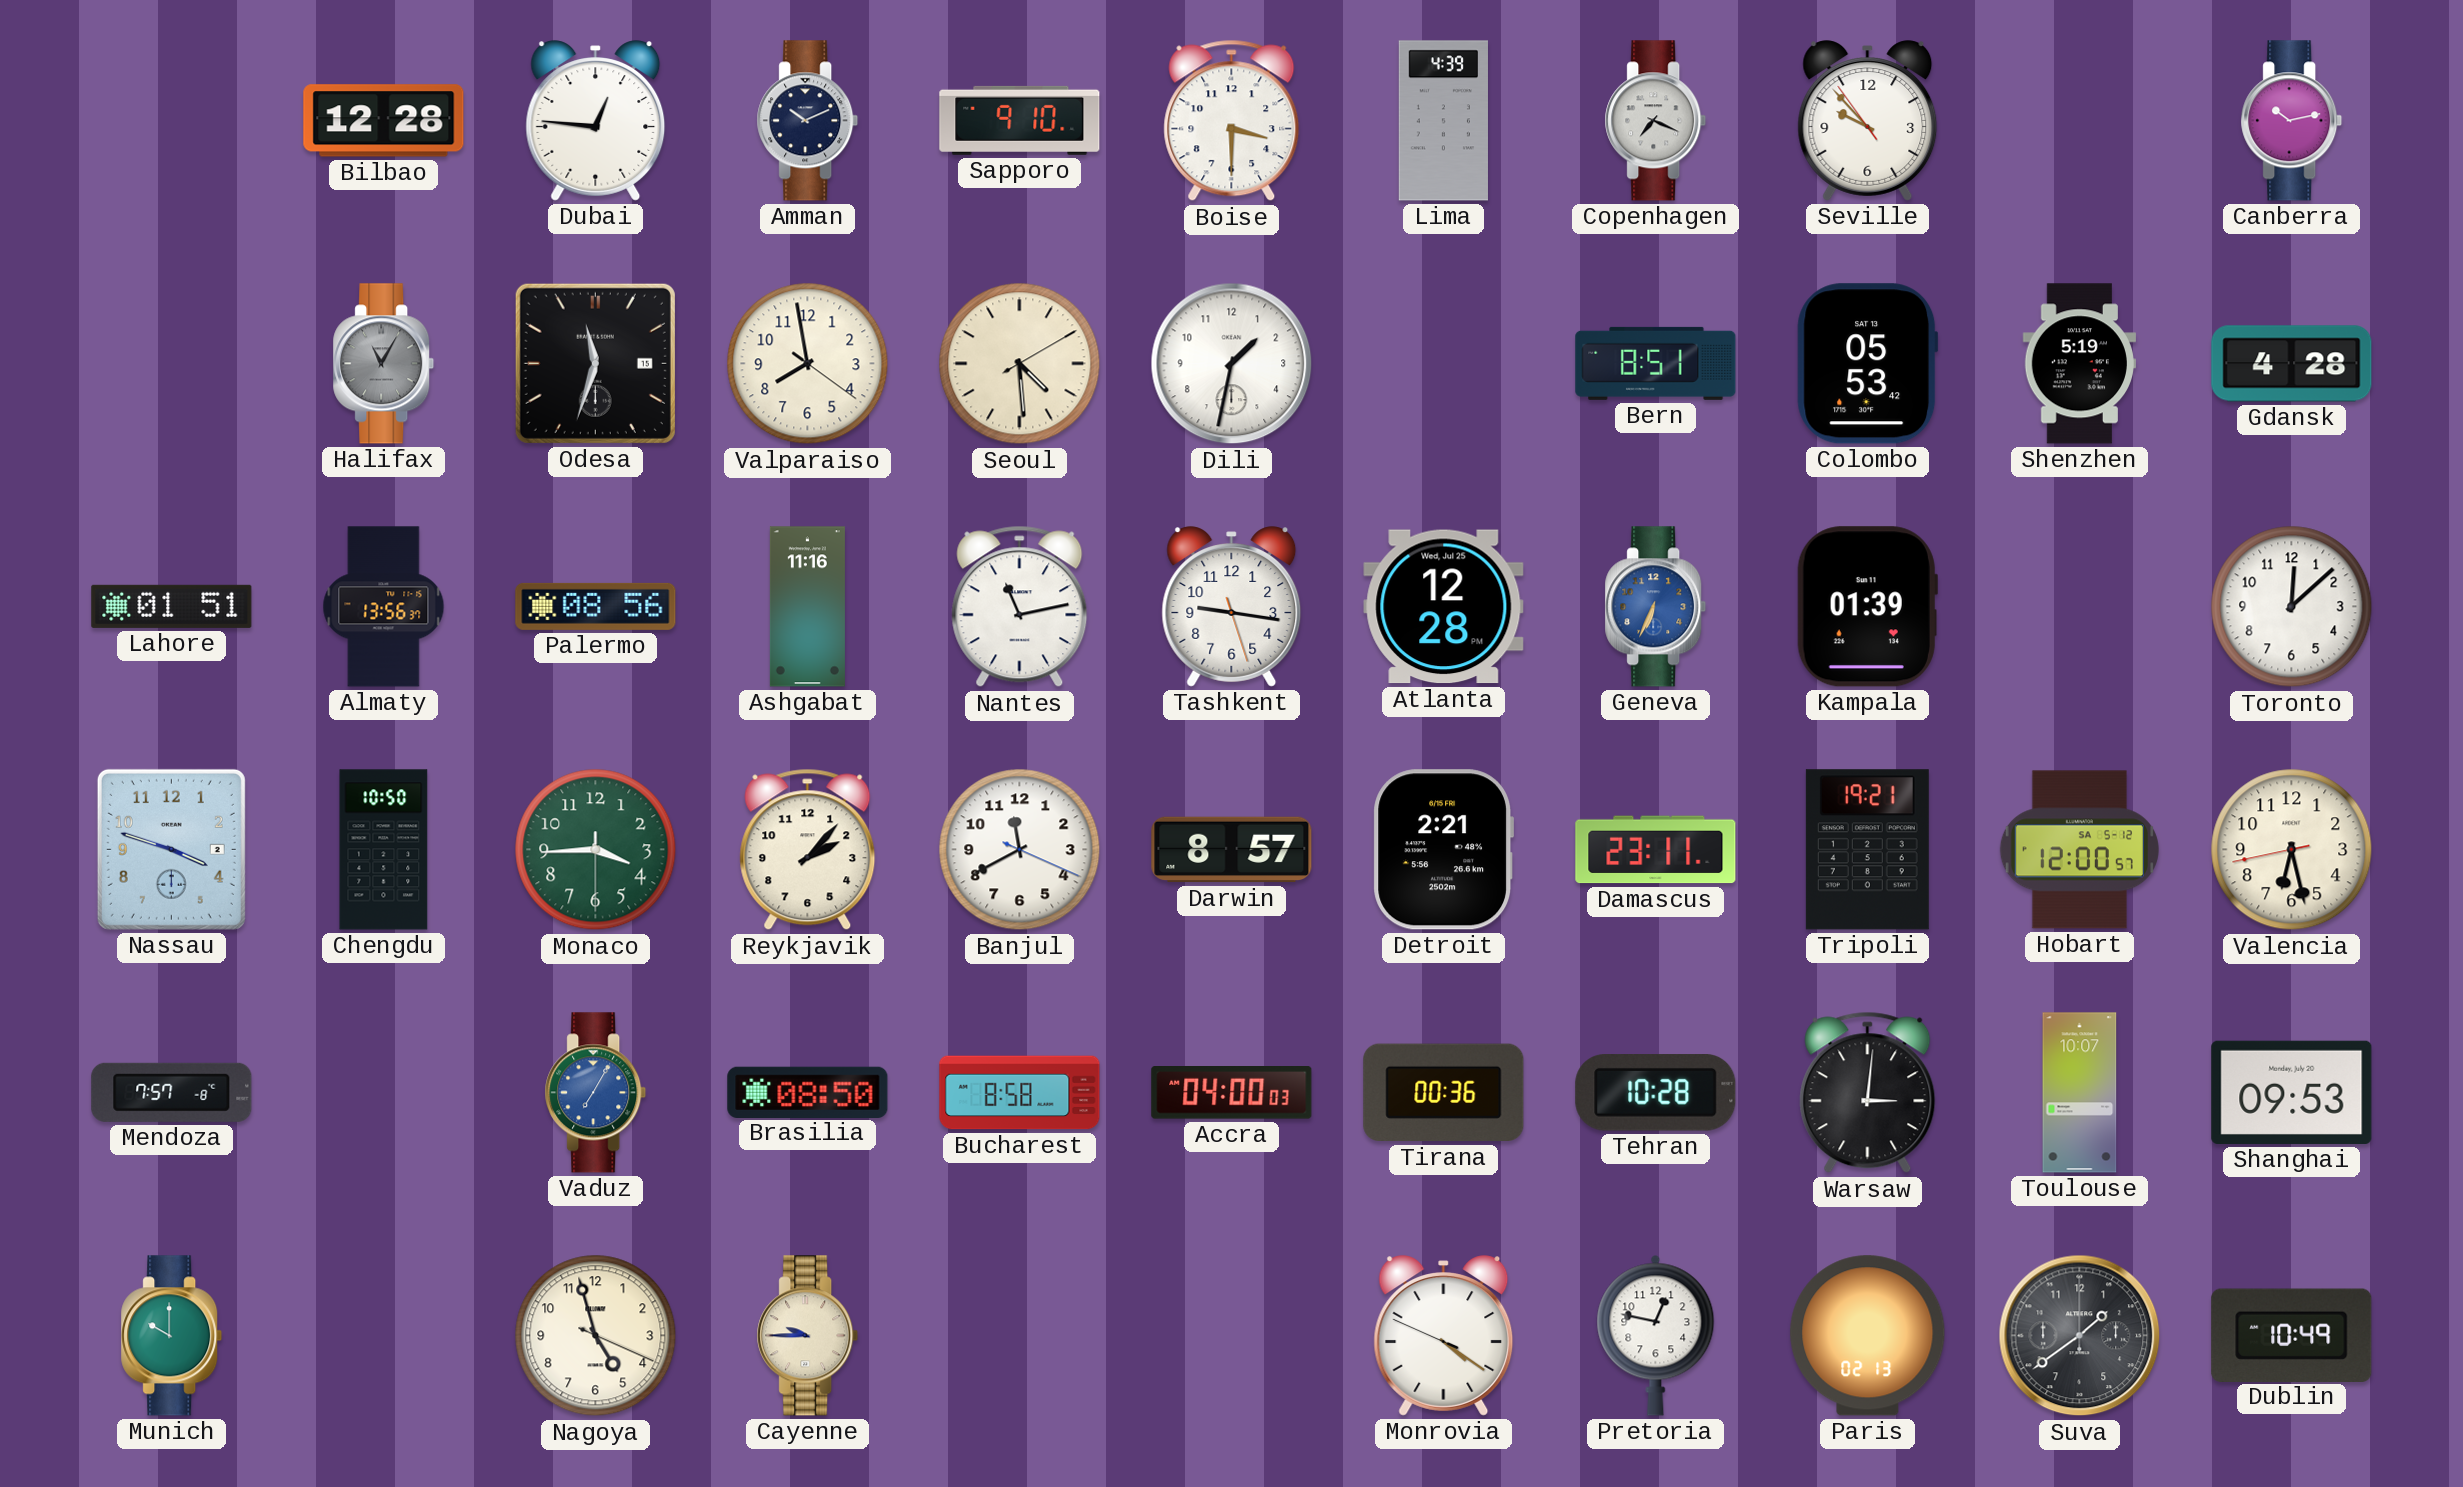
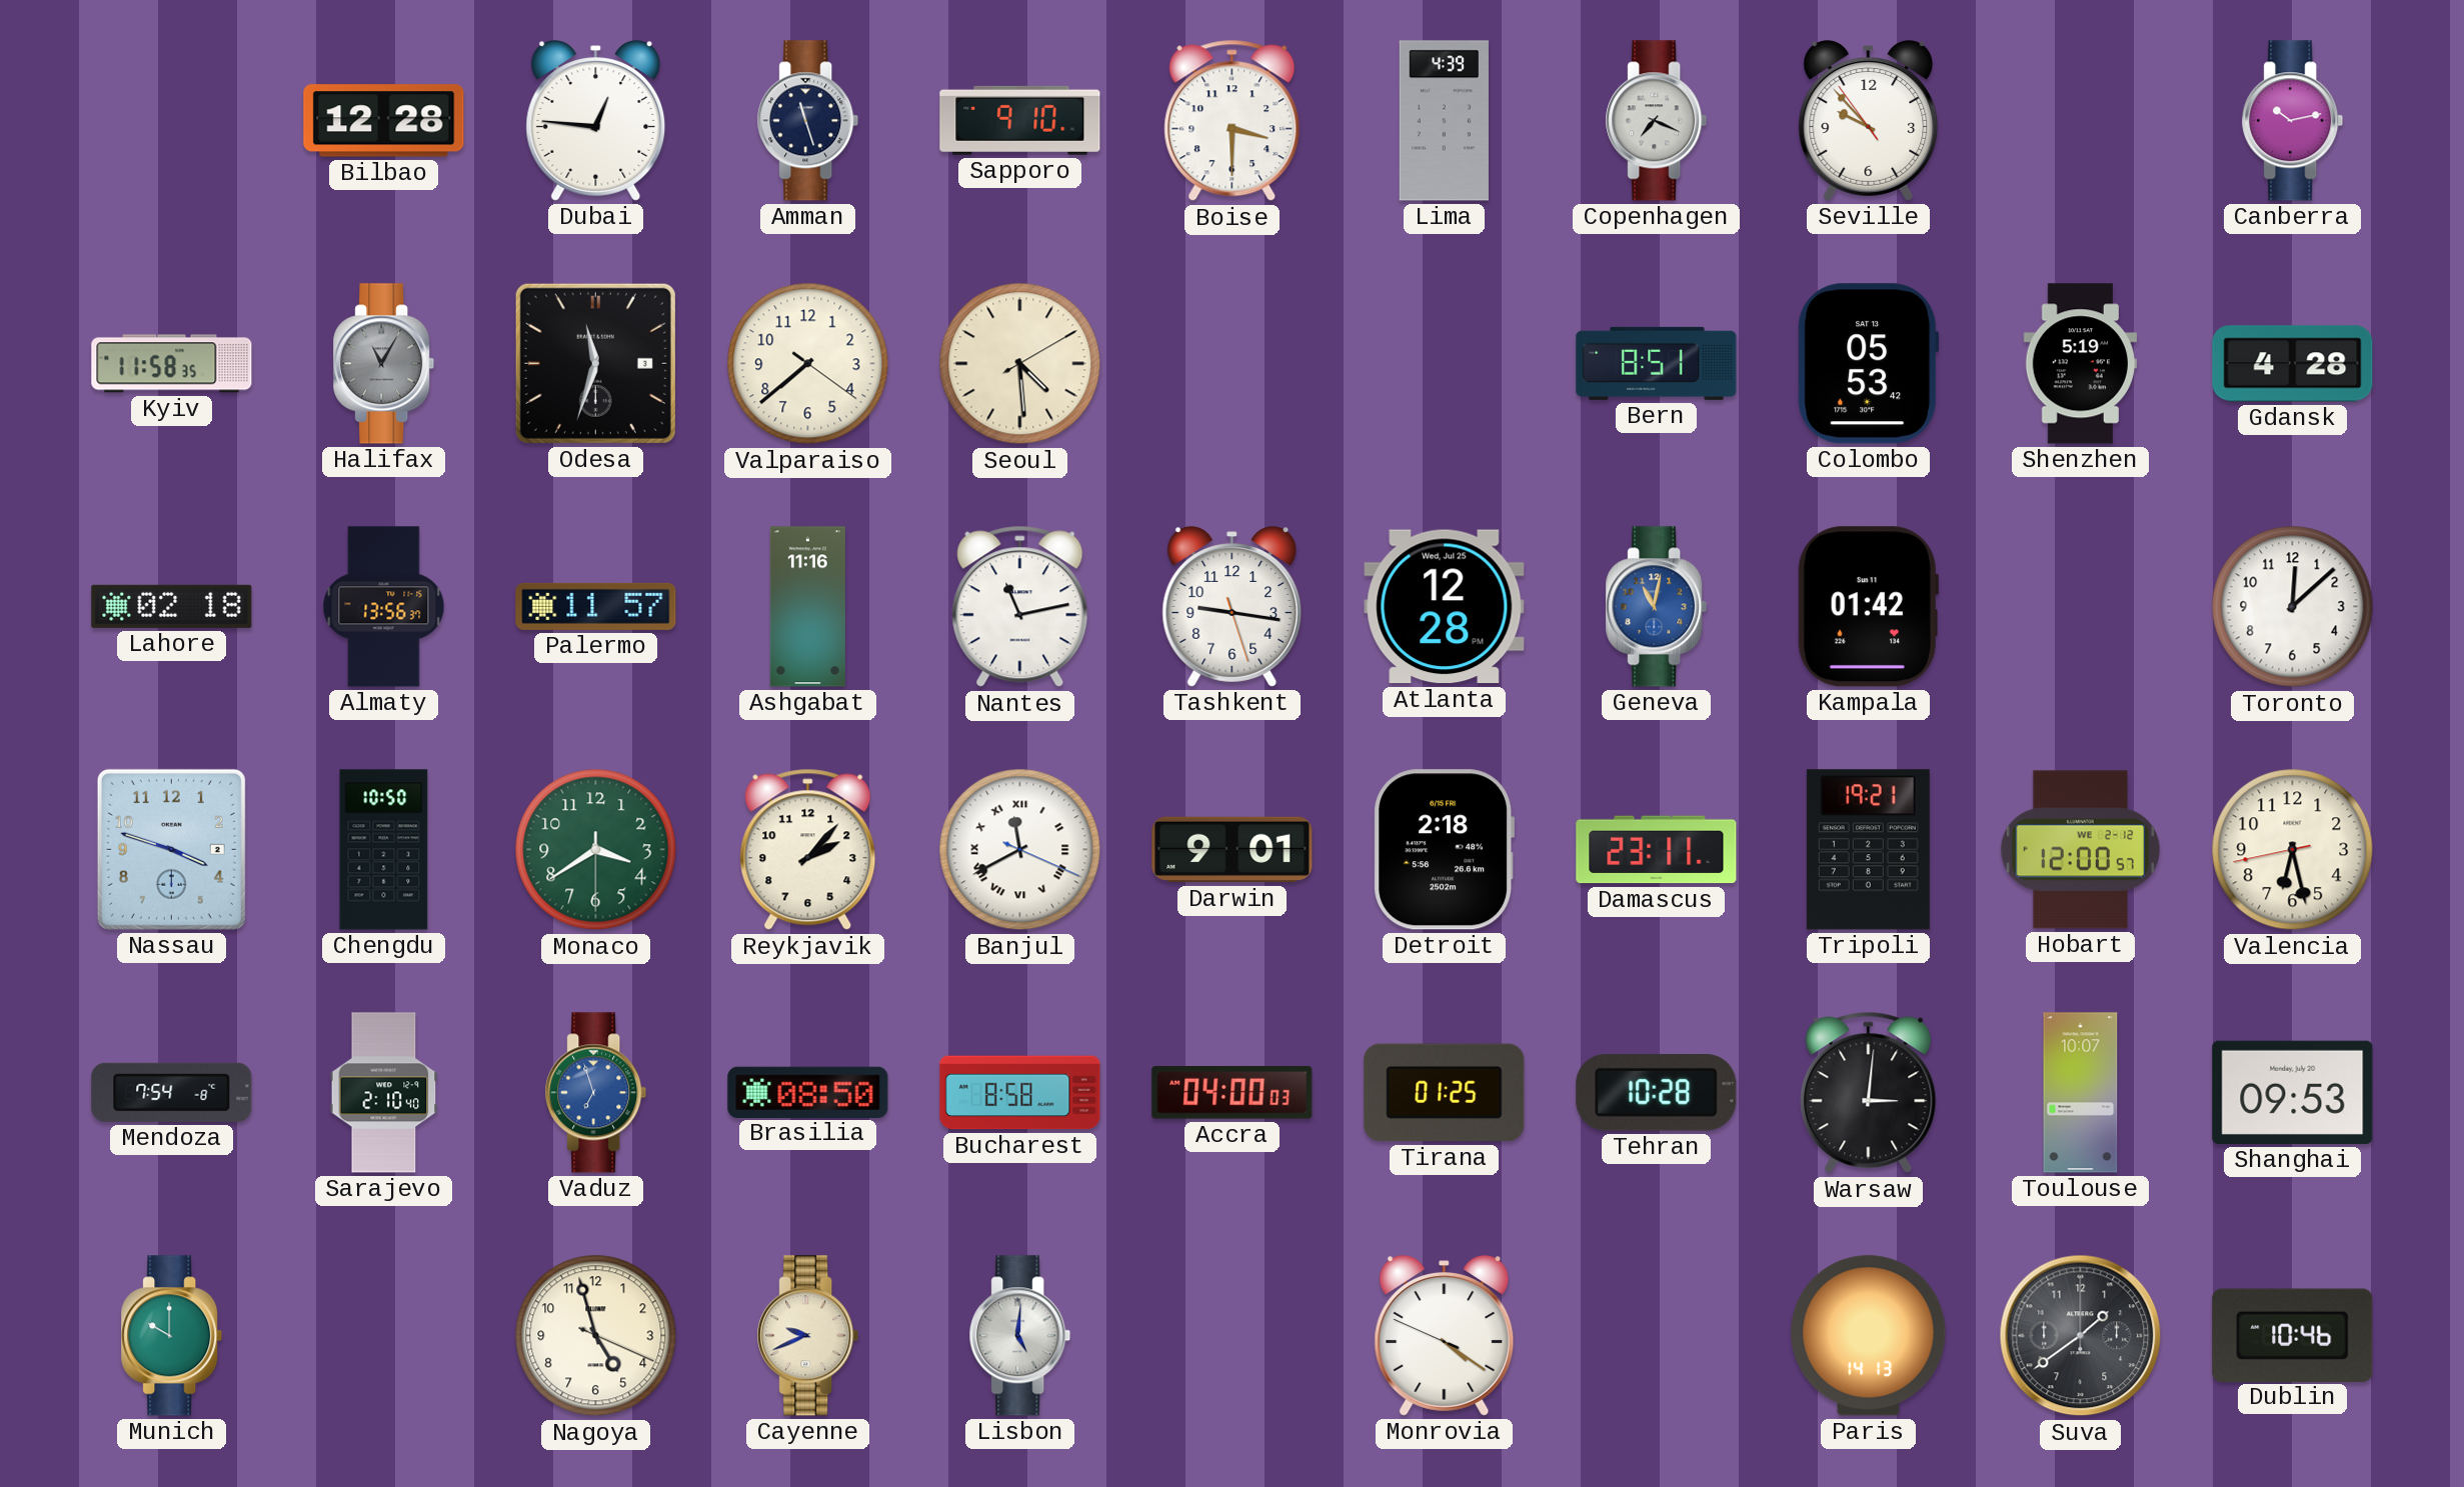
Amman: 10:11 -> 11:27 (808, 121)
Kyiv: none -> 11:58 (172, 364)
Odesa date: 15 -> 3 (595, 363)
Valparaiso: 7:58 -> 7:38 (808, 364)
Dili: 1:32 -> none (1232, 364)
Lahore: 01:51 -> 02:18 (172, 606)
Palermo: 08:56 -> 11:57 (596, 606)
Geneva: 6:34 -> 11:02 (1657, 607)
Kampala: 01:39 -> 01:42 (1868, 607)
Monaco: 3:44 -> 3:39 (596, 850)
Banjul numerals: Arabic -> Roman (1020, 850)
Darwin: 8:57 -> 9:01 (1233, 850)
Detroit: 2:21 -> 2:18 (1444, 850)
Hobart date: SA 5-12 -> WE 2-12 (2080, 850)
Mendoza: 7:57 -> 7:54 (172, 1092)
Sarajevo: none -> 2:10 (384, 1093)
Vaduz: 7:05 -> 6:57 (596, 1093)
Tirana: 00:36 -> 01:25 (1445, 1093)
Cayenne: 9:45 -> 9:41 (808, 1336)
Lisbon: none -> 5:01 (1020, 1336)
Pretoria: 12:47 -> none (1656, 1335)
Paris: 02:13 -> 14:13 (1869, 1336)
Dublin: 10:49 -> 10:46 (2293, 1335)
